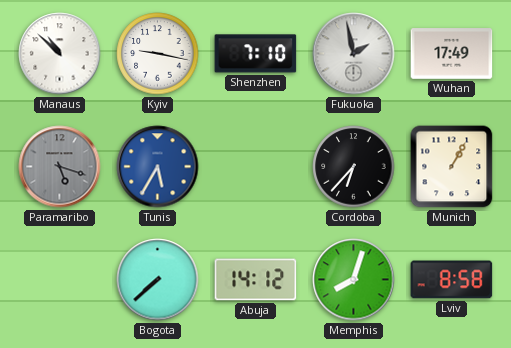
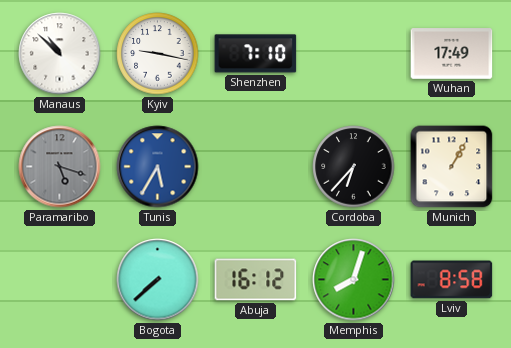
Fukuoka: 1:58 -> none (354, 54)
Abuja: 14:12 -> 16:12 (256, 280)
